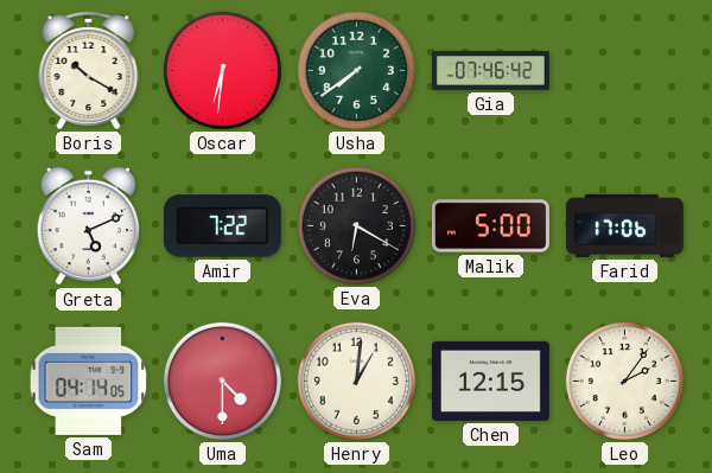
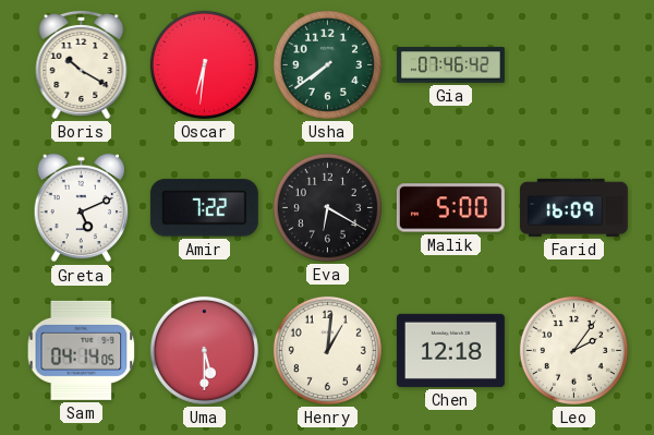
Farid: 17:06 -> 16:09 (573, 207)
Uma: 4:30 -> 5:30 (204, 350)
Chen: 12:15 -> 12:18 (450, 350)
